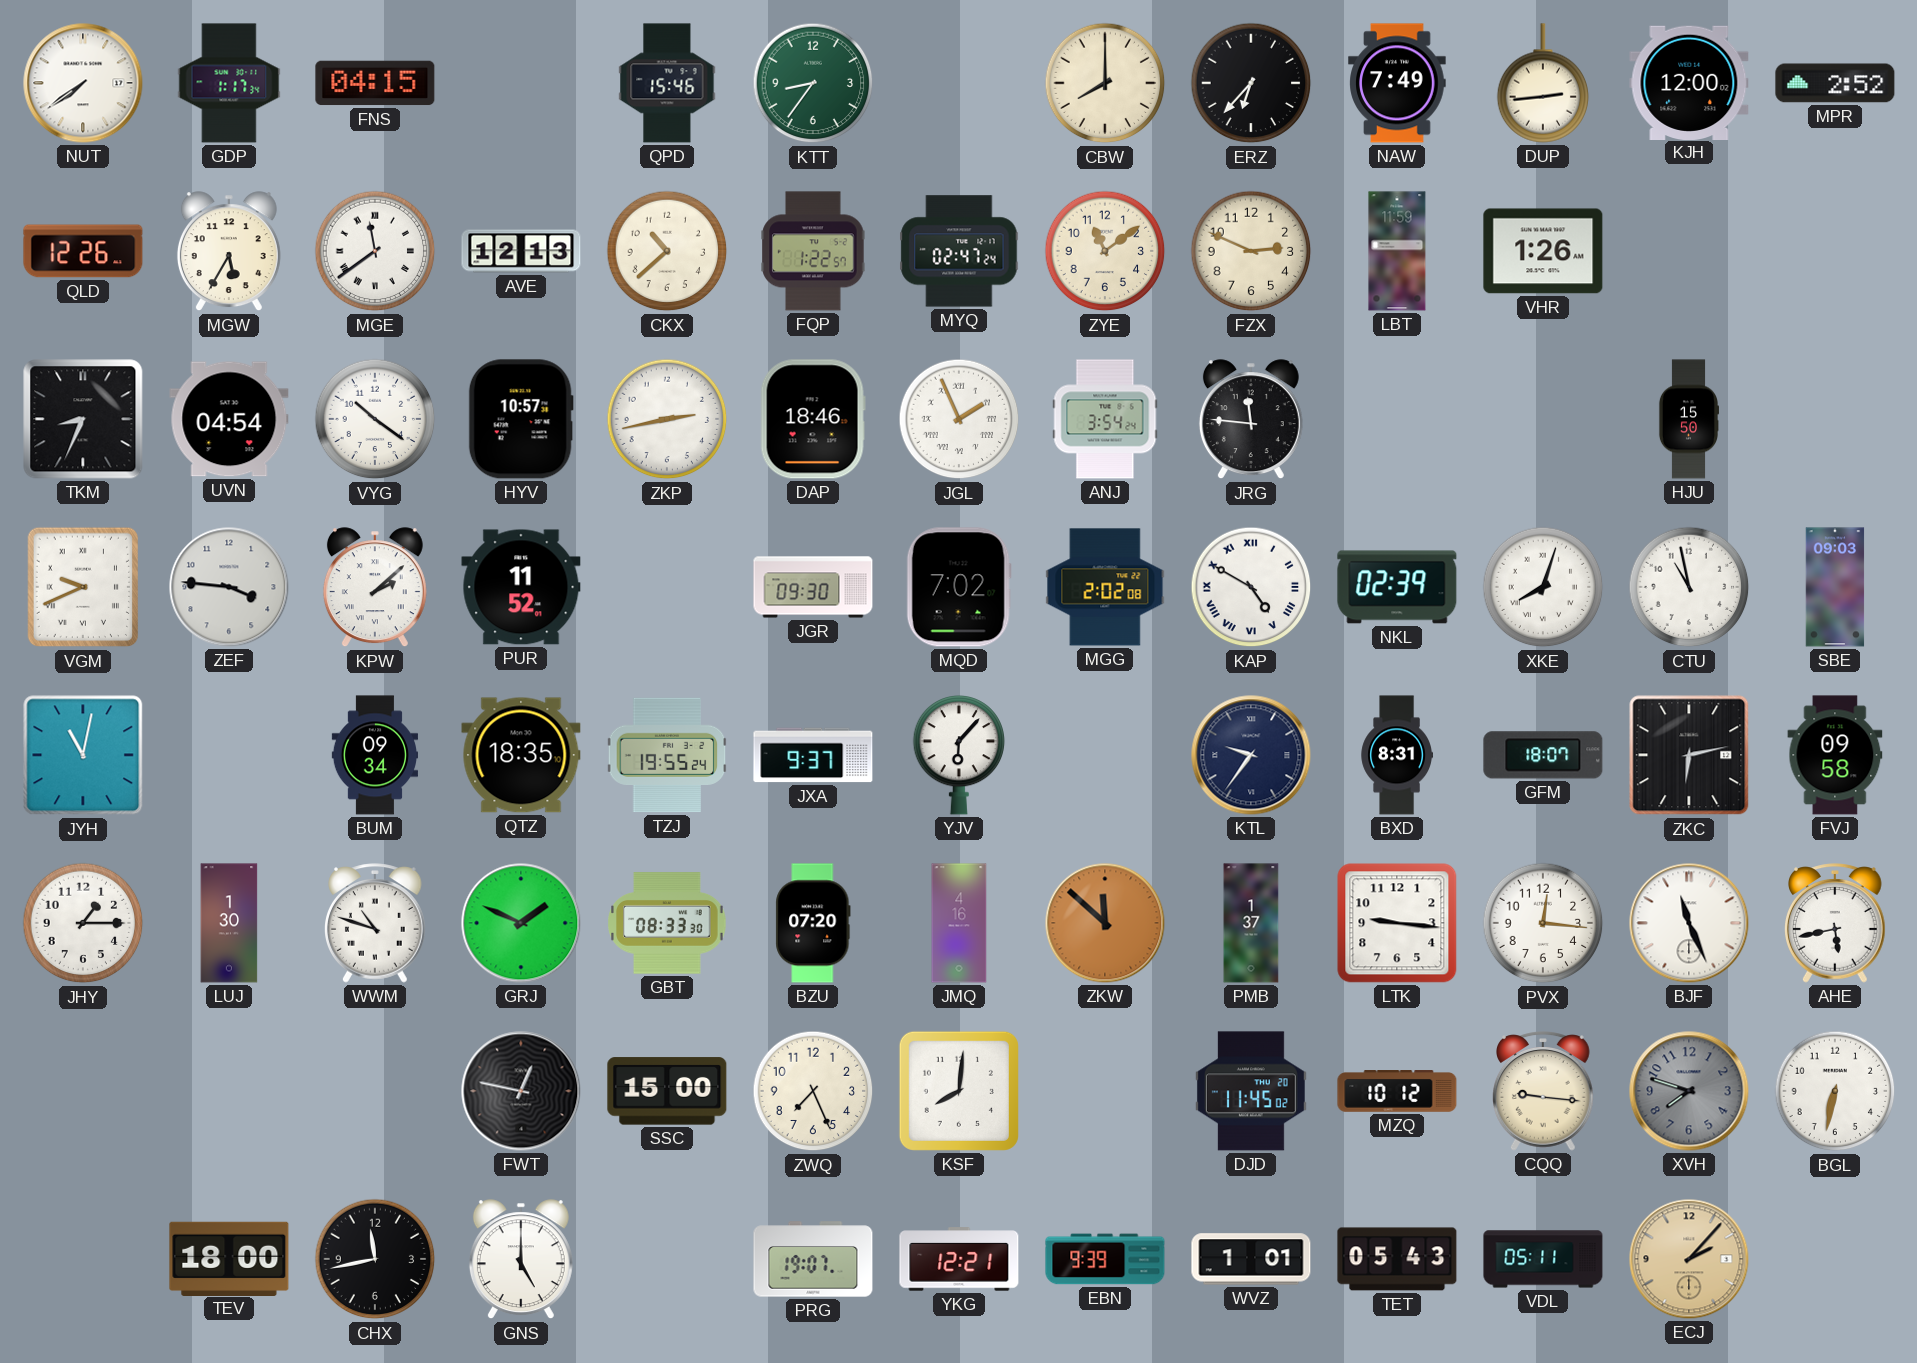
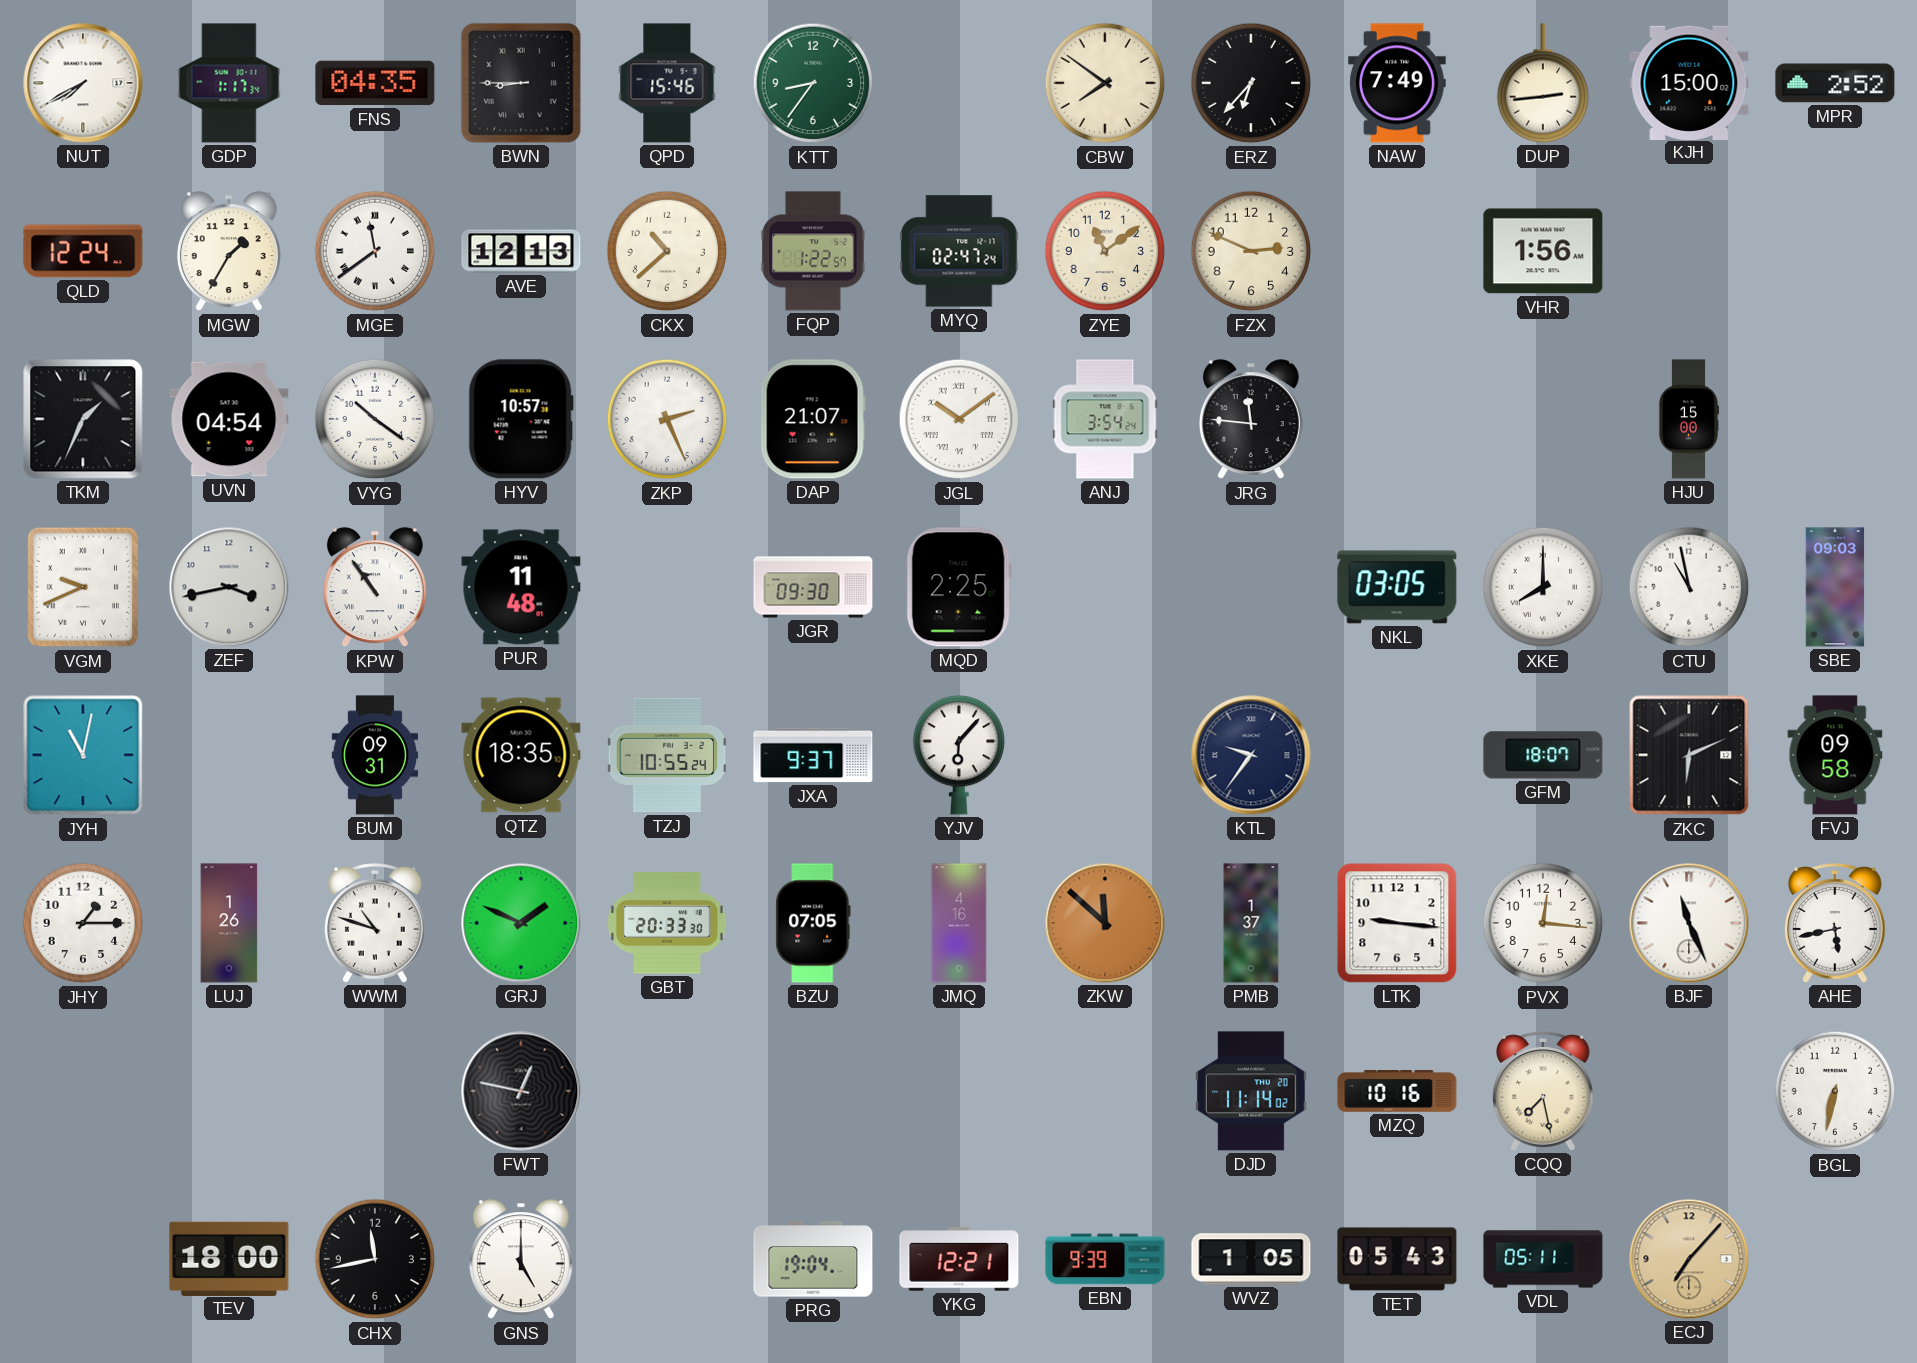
NUT: 7:39 -> 7:40 (83, 83)
FNS: 04:15 -> 04:35 (375, 83)
BWN: none -> 8:45 (521, 83)
CBW: 8:00 -> 7:51 (1105, 83)
KJH: 12:00 -> 15:00 (1689, 82)
QLD: 12:26 -> 12:24 (83, 251)
MGW: 5:35 -> 1:35 (229, 252)
LBT: 11:59 -> none (1397, 251)
VHR: 1:26 -> 1:56 (1543, 251)
TKM: 8:34 -> 1:34 (83, 419)
ZKP: 2:43 -> 2:26 (667, 419)
DAP: 18:46 -> 21:07 (813, 419)
JGL: 1:56 -> 10:09 (959, 419)
HJU: 15:50 -> 15:00 (1688, 419)
ZEF: 3:46 -> 3:43 (229, 587)
KPW: 2:08 -> 10:54 (375, 588)
PUR: 11:52 -> 11:48 (521, 587)
MQD: 7:02 -> 2:25 (959, 587)
MGG: 2:02 -> none (1105, 587)
KAP: 4:50 -> none (1251, 587)
NKL: 02:39 -> 03:05 (1397, 587)
XKE: 8:03 -> 8:00 (1543, 587)
BUM: 09:34 -> 09:31 (374, 755)
TZJ: 19:55 -> 10:55 (667, 755)
BXD: 8:31 -> none (1396, 755)
ZKC: 6:13 -> 6:11 (1689, 755)
LUJ: 1:30 -> 1:26 (229, 923)
GBT: 08:33 -> 20:33 (667, 923)
BZU: 07:20 -> 07:05 (813, 923)
SSC: 15:00 -> none (667, 1091)
ZWQ: 7:26 -> none (813, 1091)
KSF: 8:01 -> none (959, 1091)
DJD: 11:45 -> 11:14 (1251, 1091)
MZQ: 10:12 -> 10:16 (1397, 1091)
CQQ: 9:16 -> 7:28 (1544, 1091)
XVH: 7:48 -> none (1689, 1091)
PRG: 19:07 -> 19:04 (813, 1259)
WVZ: 1:01 -> 1:05 (1251, 1259)
ECJ: 2:07 -> 7:07 (1689, 1259)
